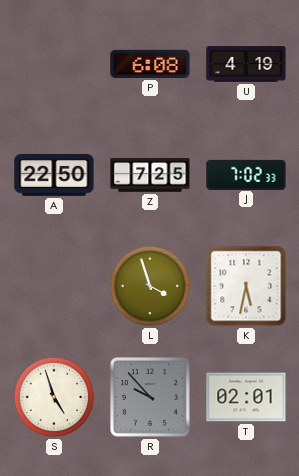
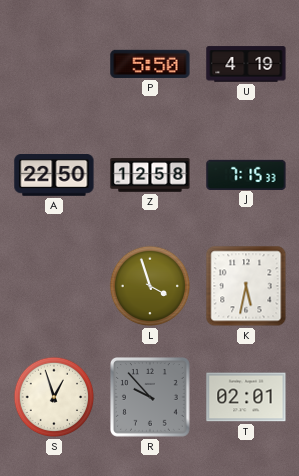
P: 6:08 -> 5:50 (150, 64)
Z: 7:25 -> 12:58 (150, 175)
J: 7:02 -> 7:15 (246, 174)
S: 4:57 -> 12:57 (54, 397)
